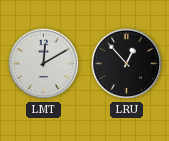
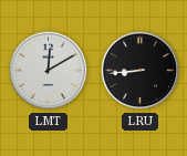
LRU: 12:53 -> 8:44 (141, 71)
